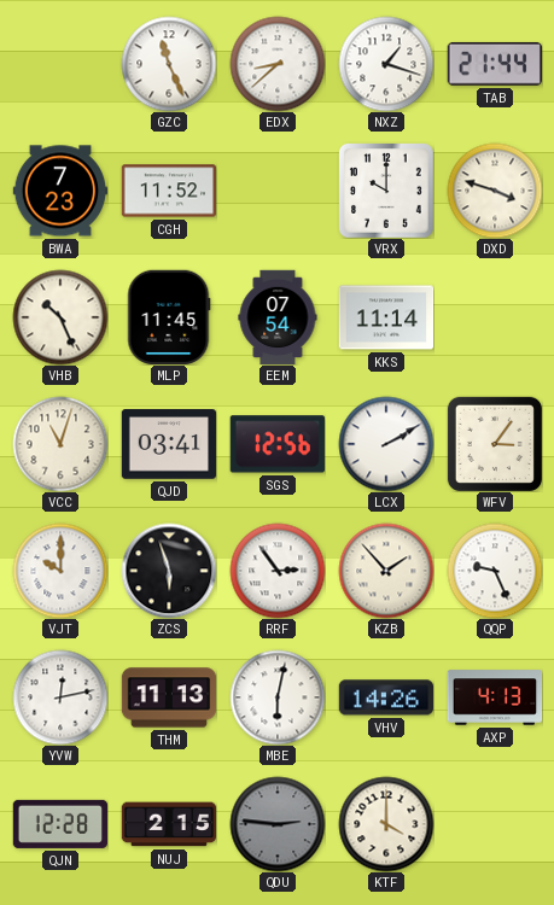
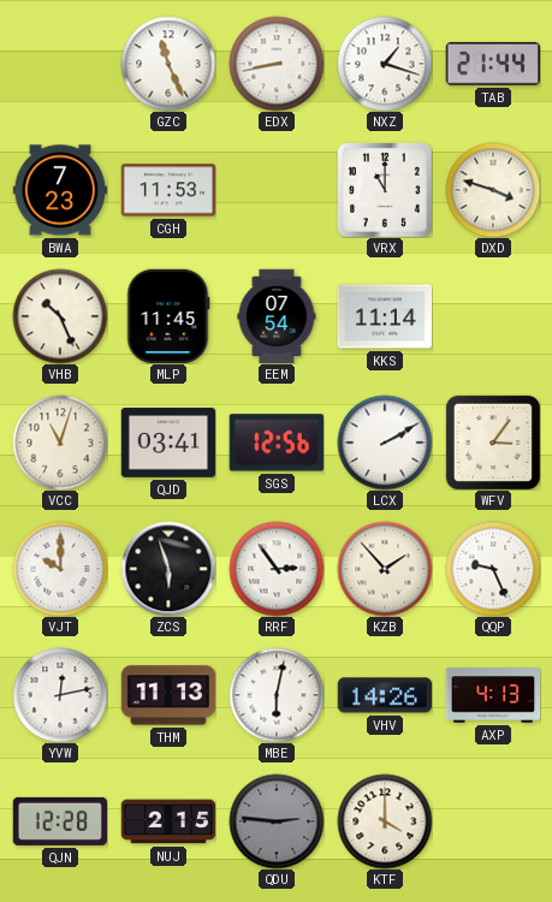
EDX: 8:38 -> 8:43 (277, 64)
CGH: 11:52 -> 11:53 (168, 190)
VRX: 10:00 -> 11:00 (385, 190)
